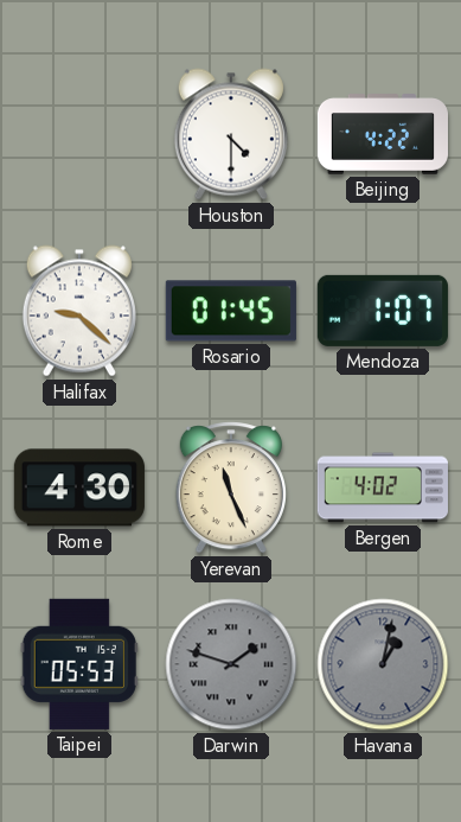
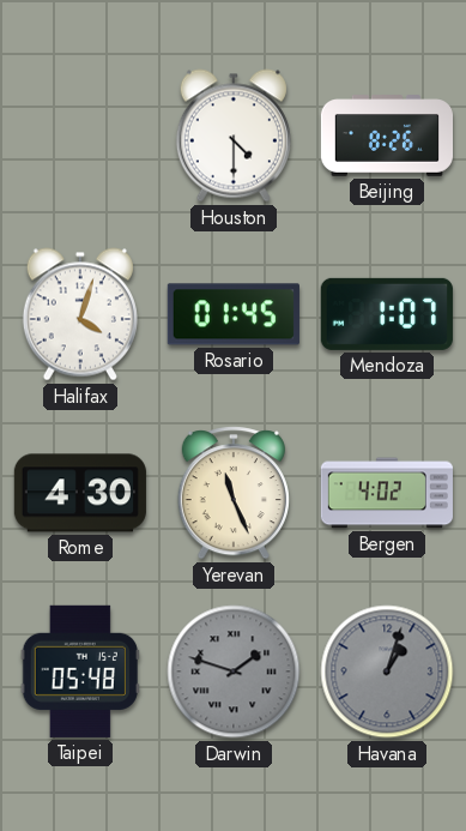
Beijing: 4:22 -> 8:26 (386, 136)
Halifax: 9:22 -> 4:03 (80, 314)
Taipei: 05:53 -> 05:48 (80, 672)
Havana: 1:02 -> 1:03 (387, 672)
